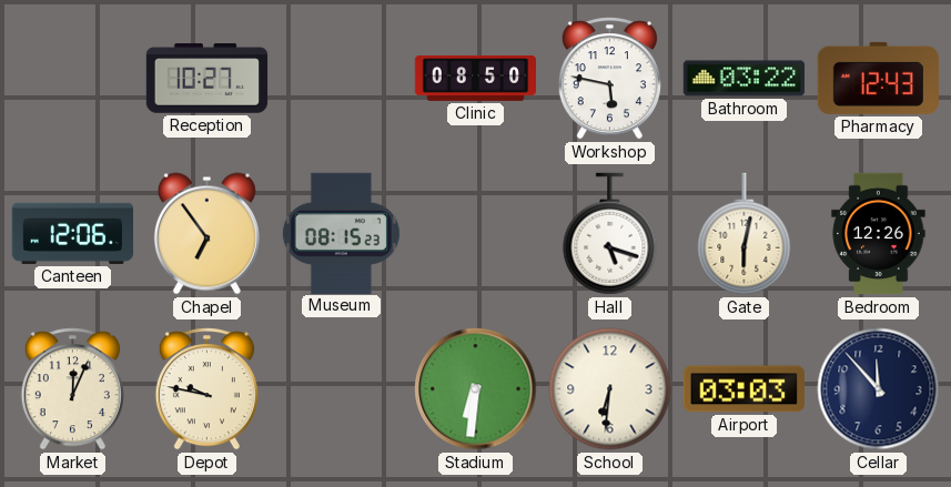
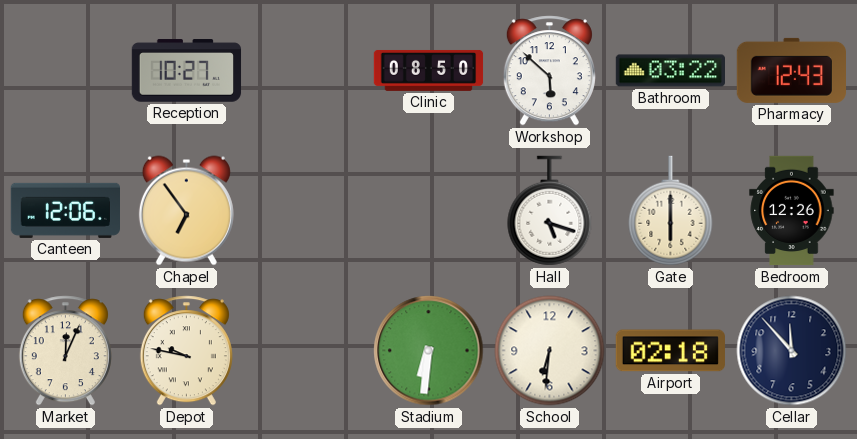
Workshop: 5:47 -> 5:52 (549, 71)
Museum: 08:15 -> none (341, 233)
Gate: 6:02 -> 6:00 (671, 211)
Airport: 03:03 -> 02:18 (670, 351)
